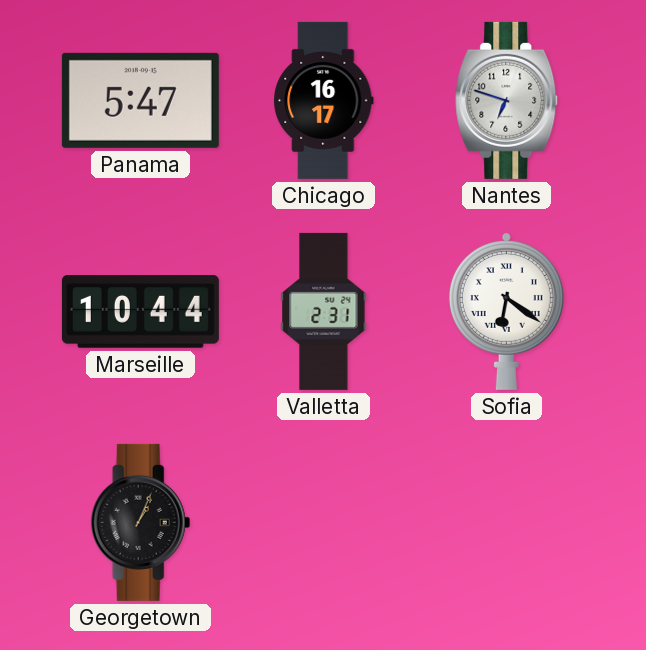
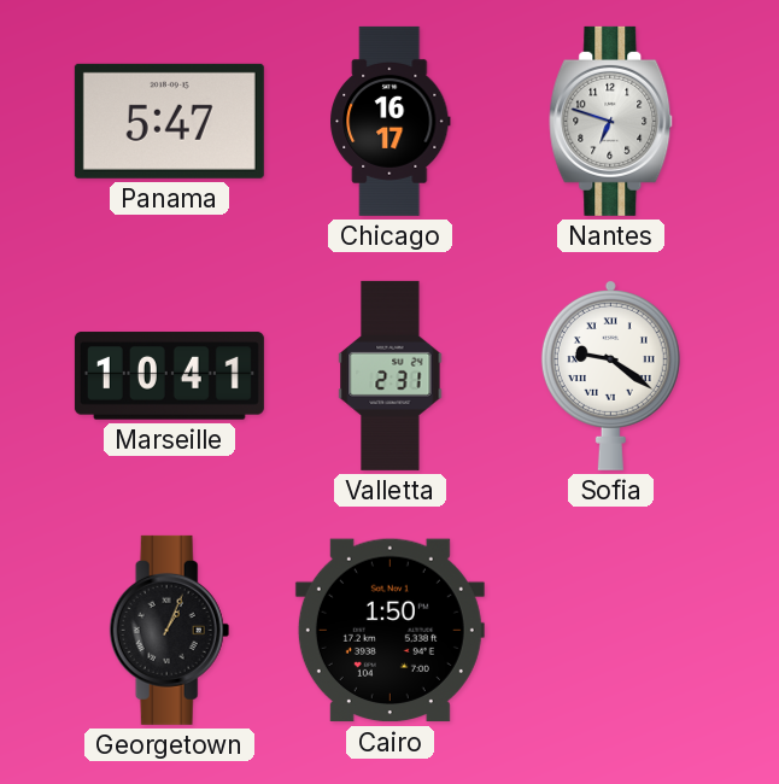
Marseille: 10:44 -> 10:41 (169, 376)
Sofia: 6:21 -> 9:21 (610, 376)
Cairo: none -> 1:50 (389, 631)
